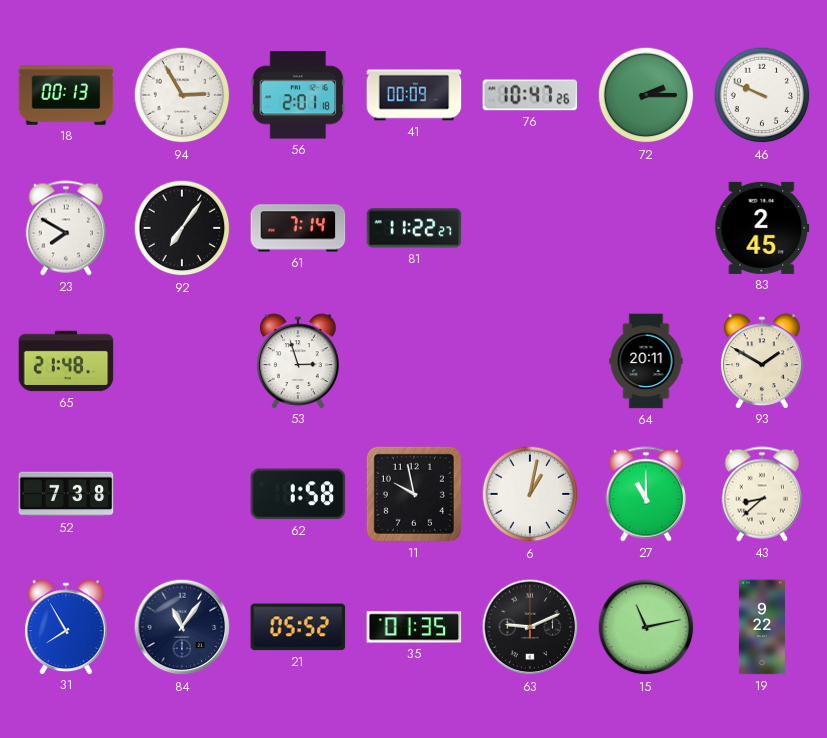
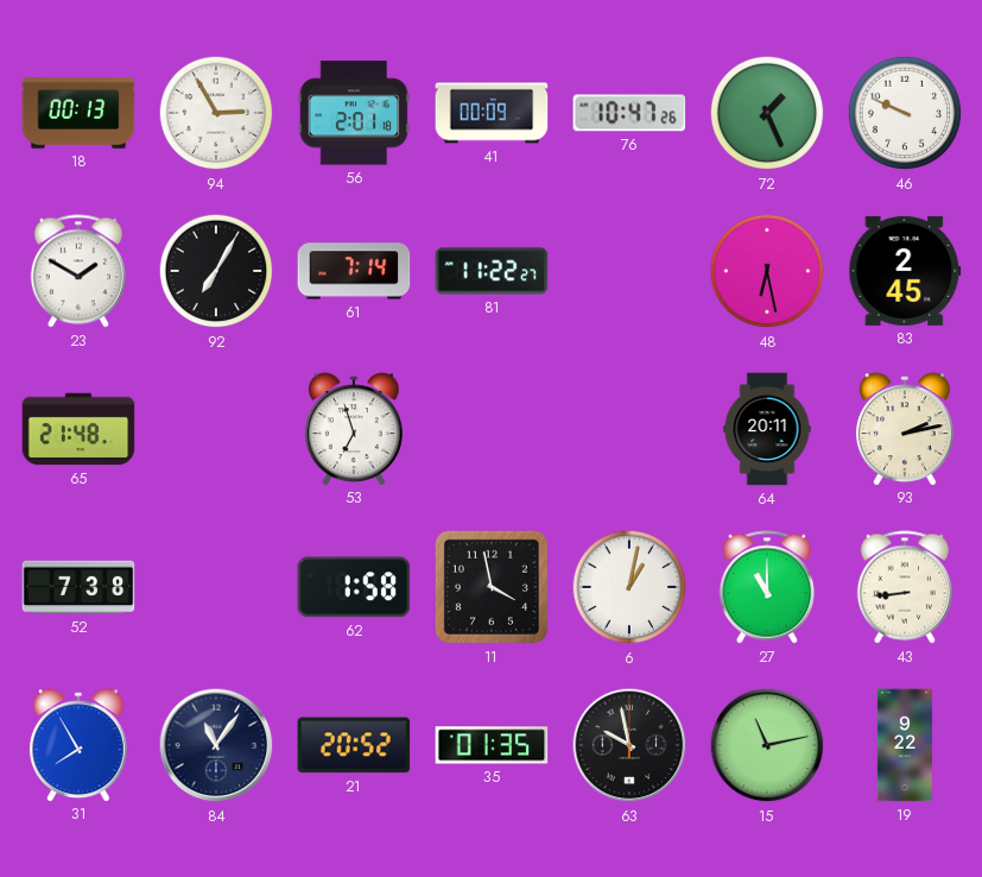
72: 2:15 -> 1:26 (767, 113)
23: 7:50 -> 1:50 (77, 271)
92: 7:06 -> 7:05 (216, 271)
48: none -> 6:28 (767, 271)
53: 2:57 -> 6:57 (354, 429)
93: 1:50 -> 2:13 (905, 429)
11: 9:58 -> 3:58 (492, 587)
43: 8:38 -> 8:44 (904, 587)
21: 05:52 -> 20:52 (354, 745)
63: 9:11 -> 9:58 (629, 745)
